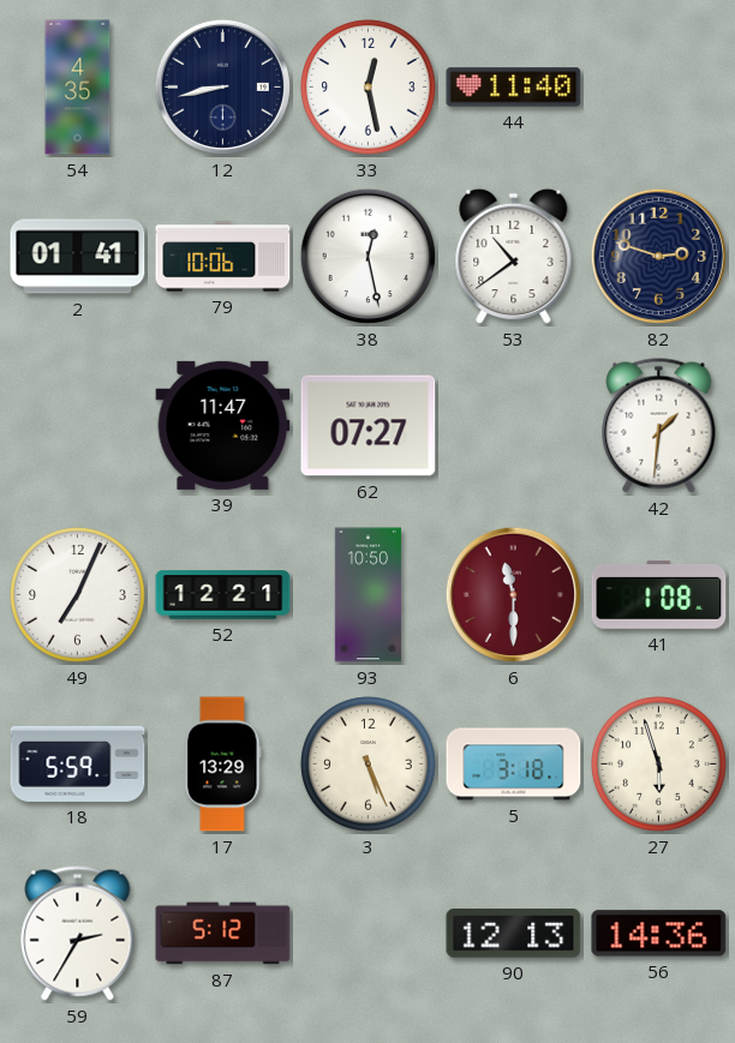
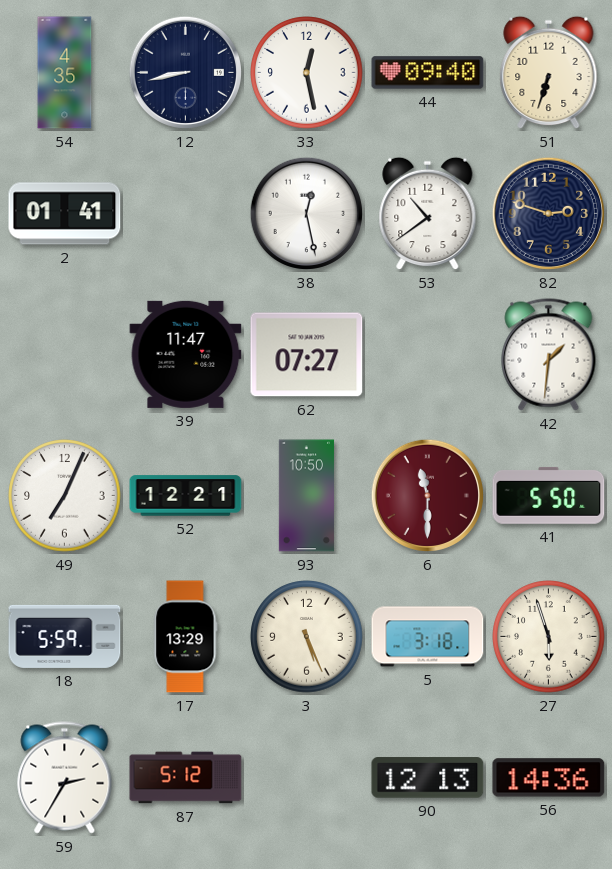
44: 11:40 -> 09:40 (428, 73)
51: none -> 6:33 (549, 73)
79: 10:06 -> none (223, 257)
41: 1:08 -> 5:50 (549, 495)
